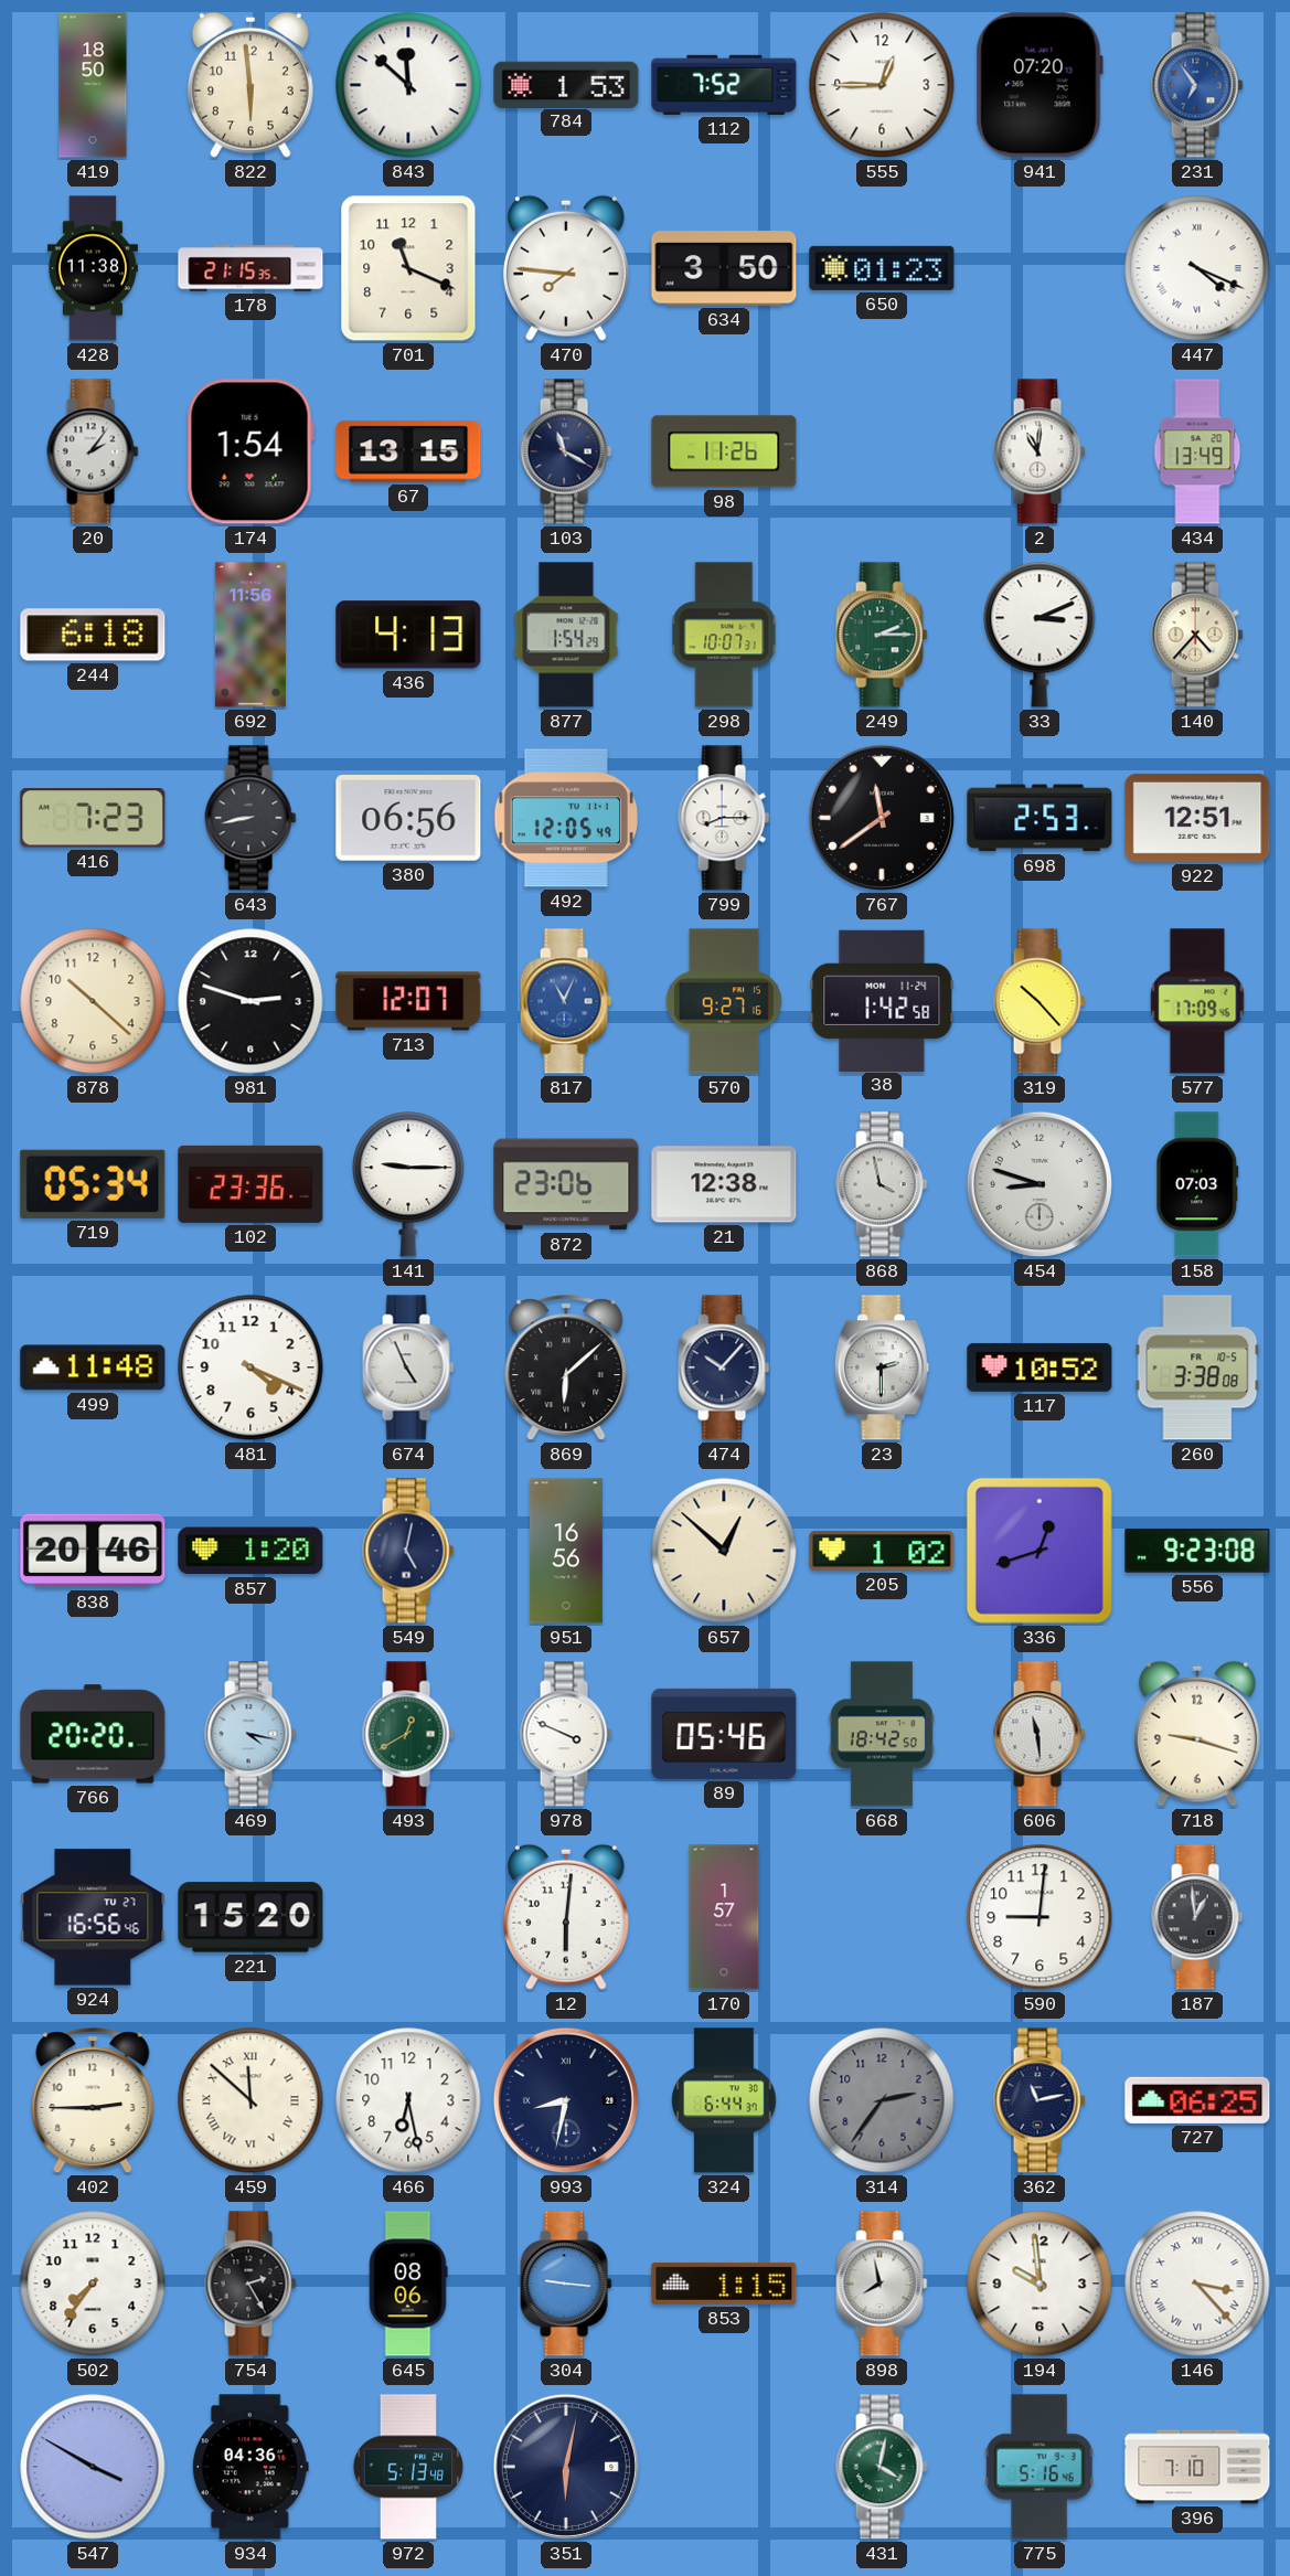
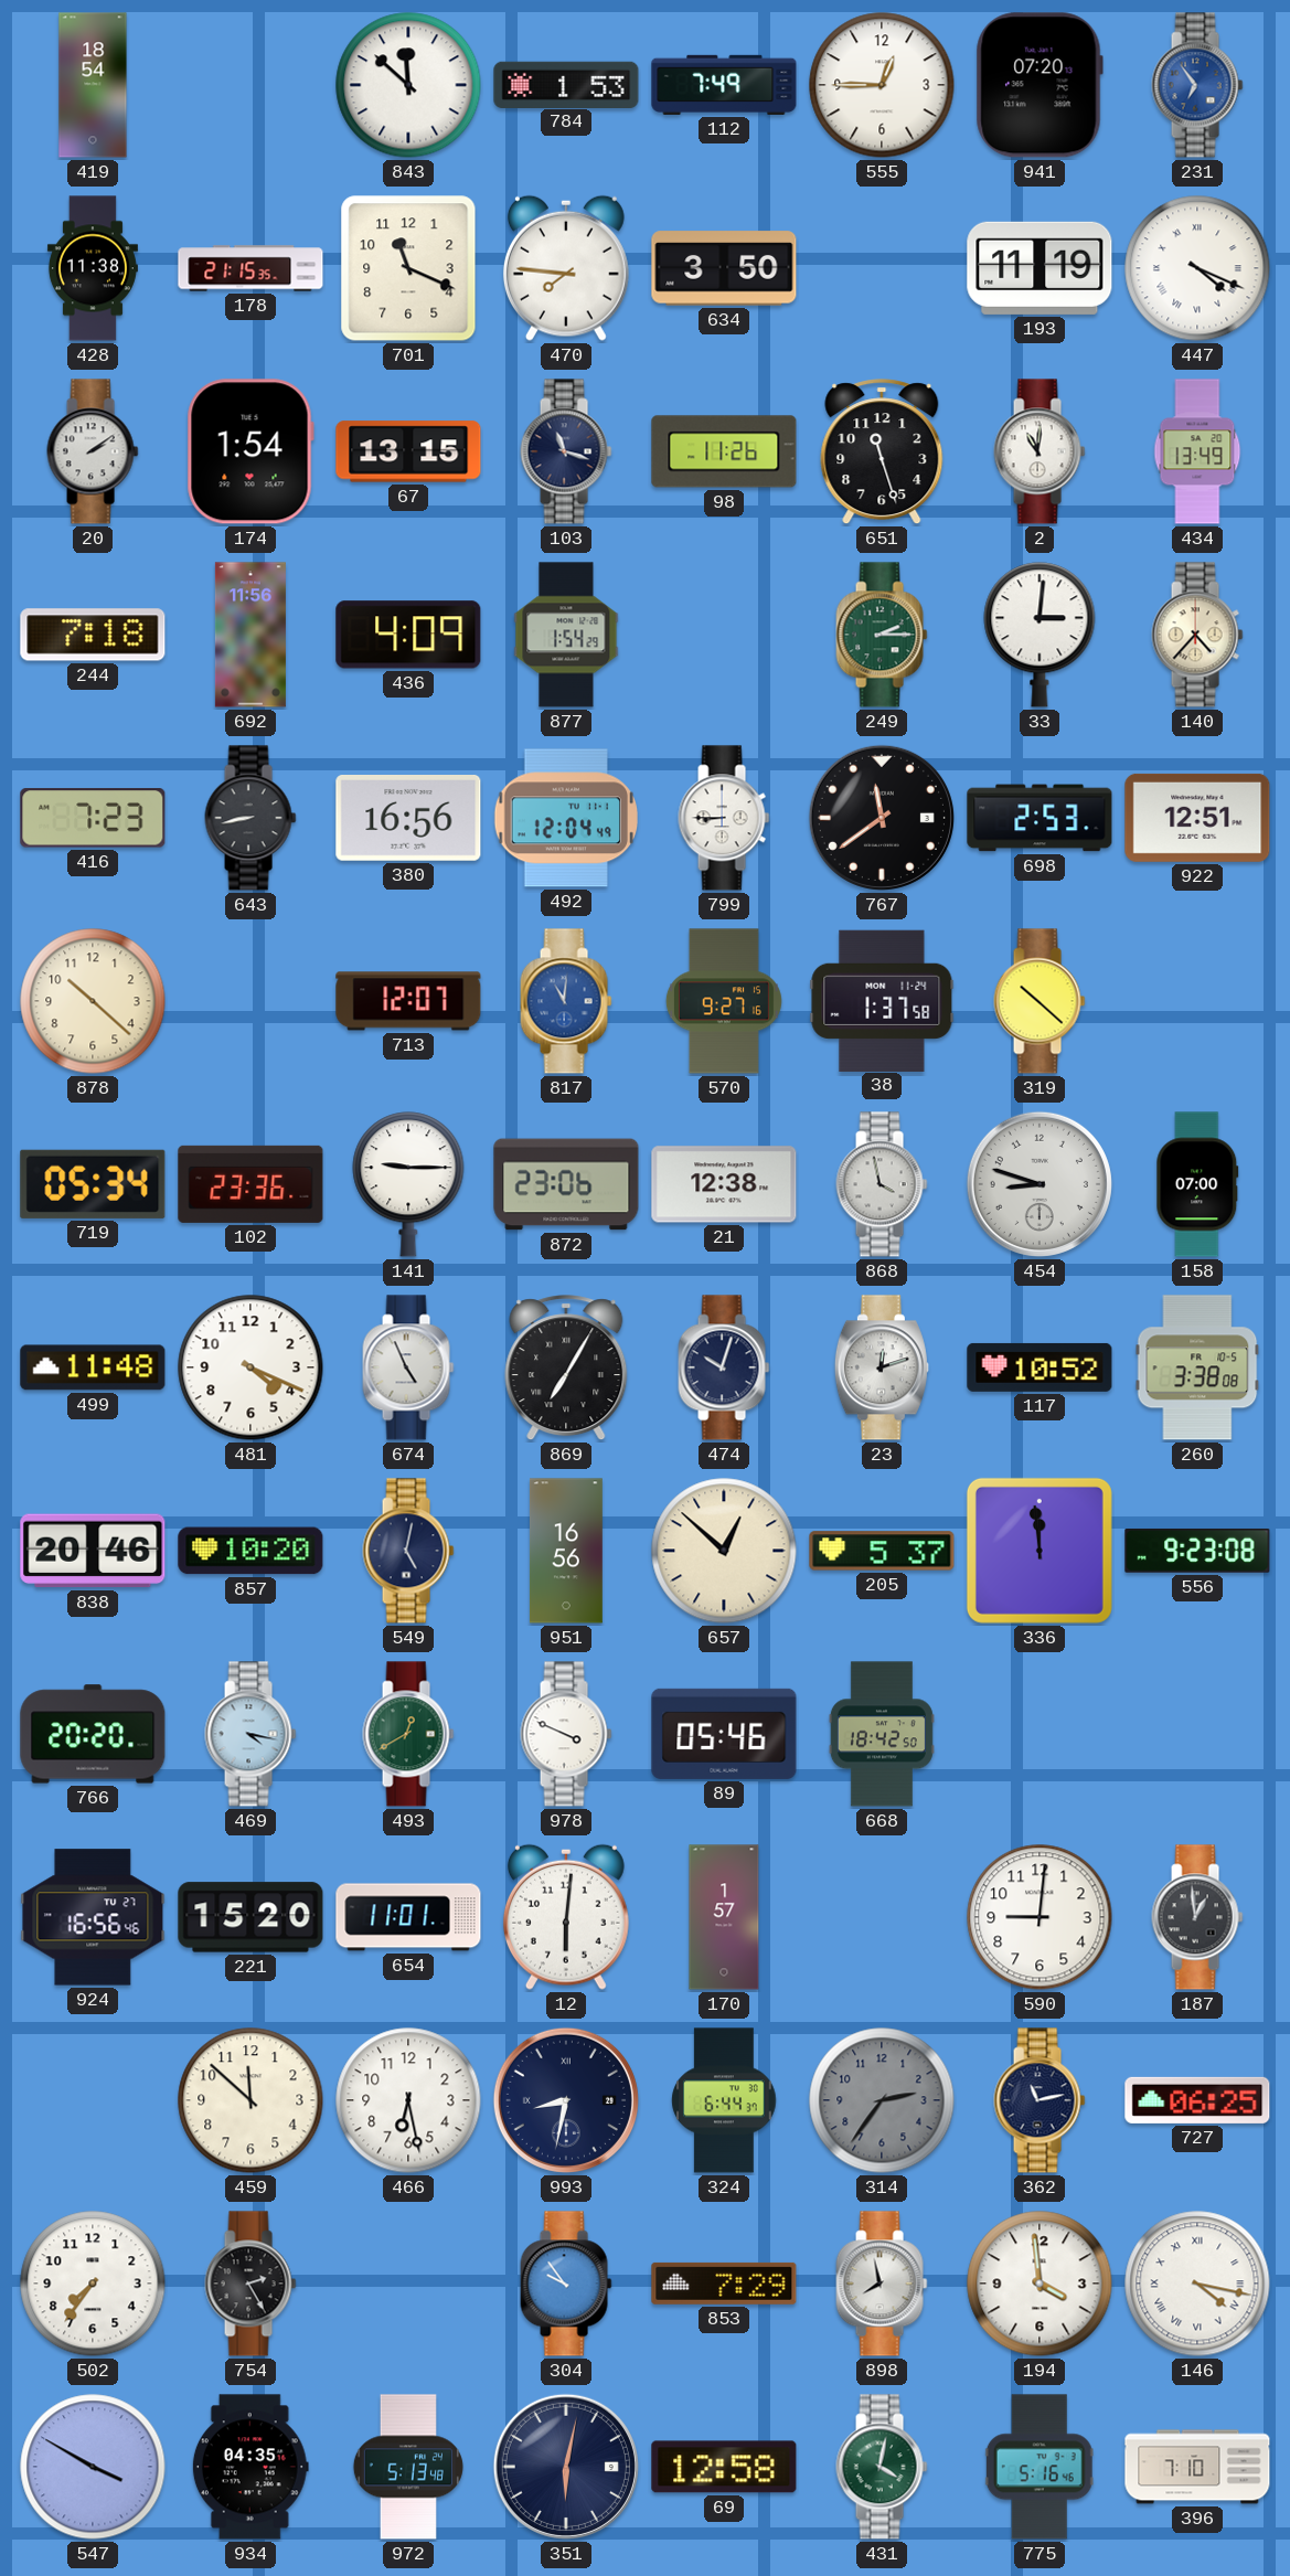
419: 18:50 -> 18:54 (93, 85)
822: 5:59 -> none (250, 85)
112: 7:52 -> 7:49 (724, 85)
650: 01:23 -> none (882, 268)
193: none -> 11:19 (1040, 268)
20: 2:06 -> 2:09 (93, 451)
103: 11:20 -> 11:18 (566, 451)
651: none -> 11:27 (882, 453)
244: 6:18 -> 7:18 (93, 635)
436: 4:13 -> 4:09 (408, 635)
298: 10:07 -> none (724, 635)
33: 3:11 -> 3:01 (1040, 635)
380: 06:56 -> 16:56 (408, 819)
492: 12:05 -> 12:04 (565, 818)
799: 8:15 -> 8:45 (724, 818)
981: 2:48 -> none (250, 1001)
817: 11:04 -> 11:01 (566, 1001)
38: 1:42 -> 1:37 (882, 1000)
319: 10:23 -> 10:22 (1040, 1001)
577: 17:09 -> none (1197, 1001)
158: 07:03 -> 07:00 (1197, 1184)
869: 6:08 -> 7:05 (566, 1369)
474: 10:07 -> 10:03 (724, 1367)
23: 2:30 -> 12:12 (882, 1367)
857: 1:20 -> 10:20 (250, 1551)
205: 1:02 -> 5:37 (882, 1551)
336: 12:42 -> 11:59 (1040, 1551)
606: 11:29 -> none (1040, 1734)
718: 9:18 -> none (1197, 1734)
654: none -> 11:01 (408, 1917)
402: 2:45 -> none (93, 2101)
459 numerals: Roman -> Arabic (250, 2100)
645: 08:06 -> none (408, 2284)
304: 9:16 -> 9:54 (566, 2284)
853: 1:15 -> 7:29 (724, 2284)
194: 9:59 -> 3:59 (1040, 2284)
146: 3:23 -> 4:17 (1197, 2284)
934: 04:36 -> 04:35 (250, 2467)
69: none -> 12:58 (724, 2467)
